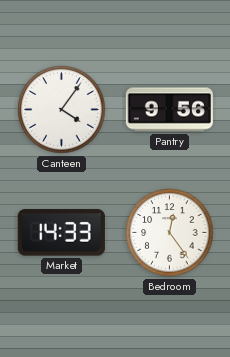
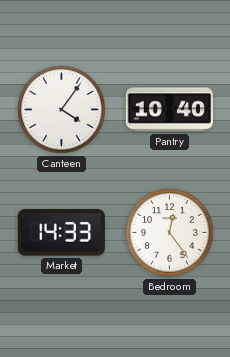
Pantry: 9:56 -> 10:40 (169, 110)
